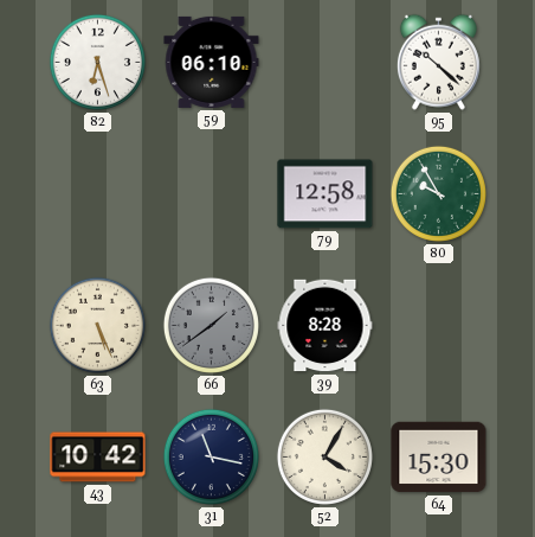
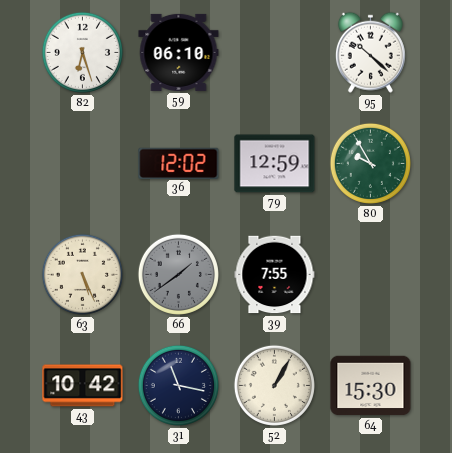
36: none -> 12:02 (179, 163)
79: 12:58 -> 12:59 (275, 164)
39: 8:28 -> 7:55 (275, 275)
52: 4:05 -> 1:05 (274, 385)
